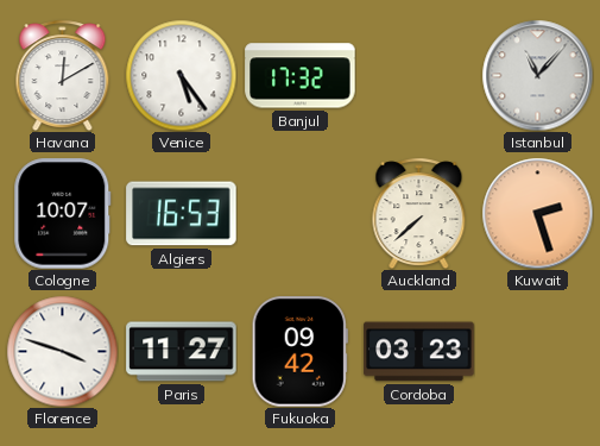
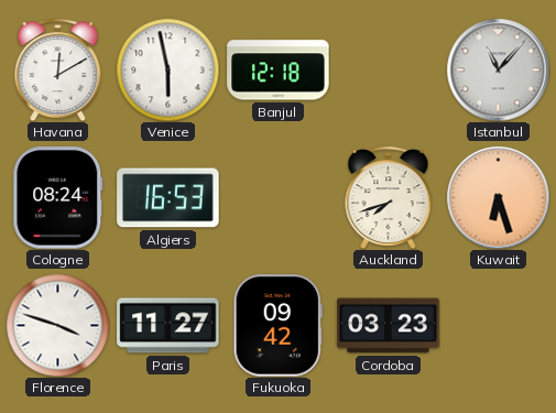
Venice: 5:24 -> 5:58 (167, 69)
Banjul: 17:32 -> 12:18 (279, 70)
Cologne: 10:07 -> 08:24 (58, 198)
Auckland: 7:38 -> 7:42 (389, 197)
Kuwait: 2:27 -> 6:27 (498, 197)
